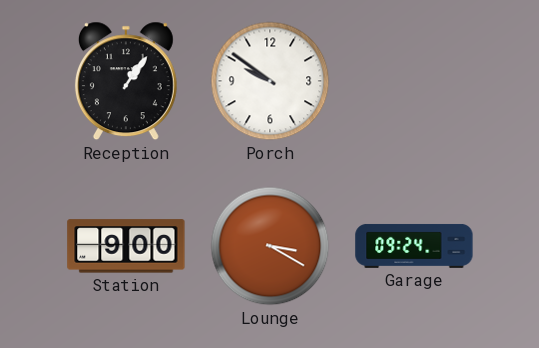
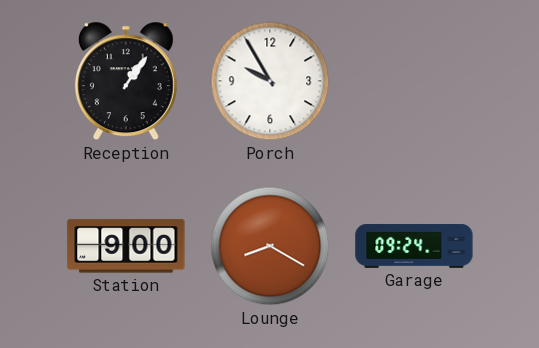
Porch: 9:51 -> 9:55 (270, 81)
Lounge: 3:20 -> 8:20 (270, 246)
